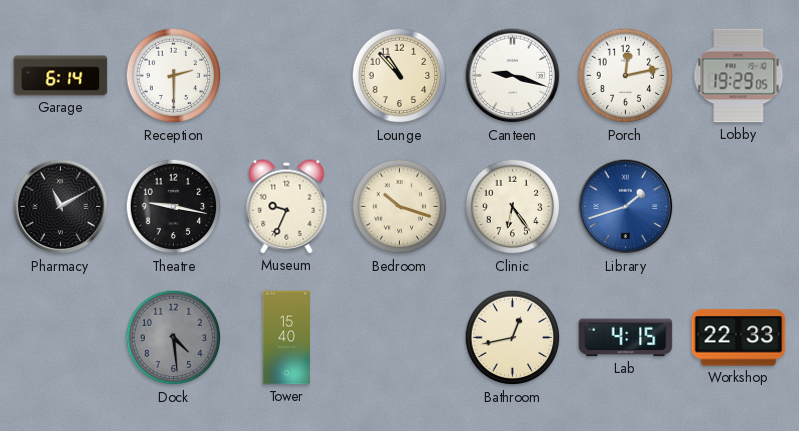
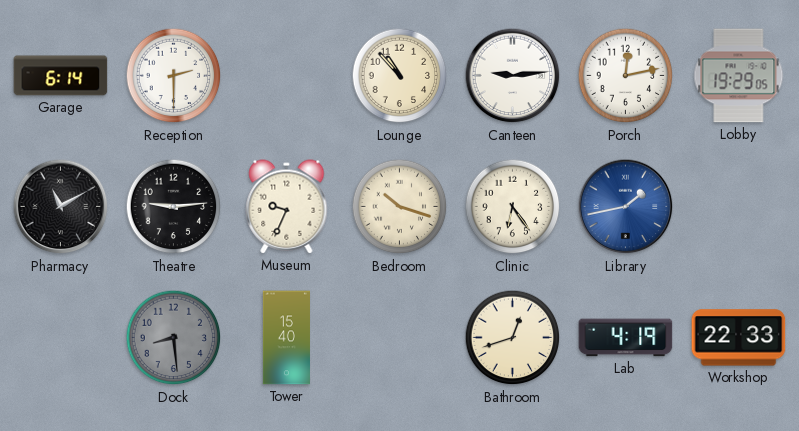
Canteen: 9:18 -> 9:14 (513, 76)
Theatre: 9:17 -> 9:14 (174, 207)
Library: 1:42 -> 1:43 (626, 207)
Dock: 4:29 -> 8:29 (174, 338)
Bathroom: 12:43 -> 12:42 (513, 338)
Lab: 4:15 -> 4:19 (626, 338)
